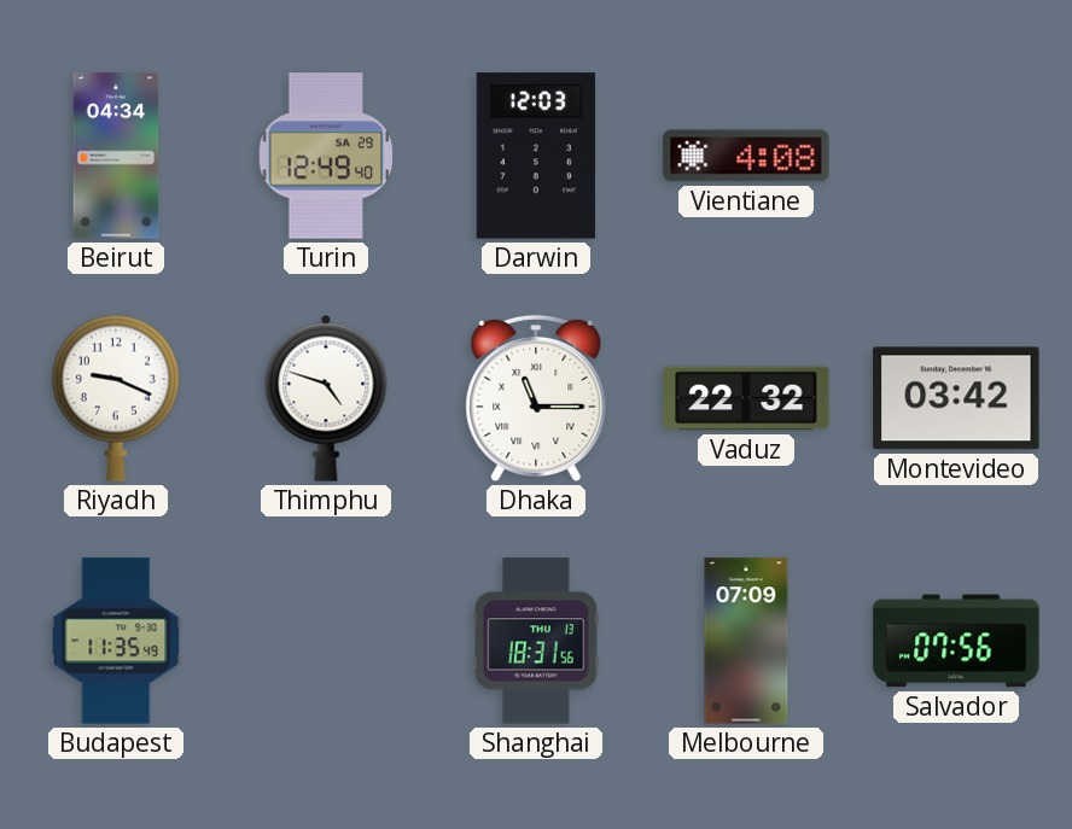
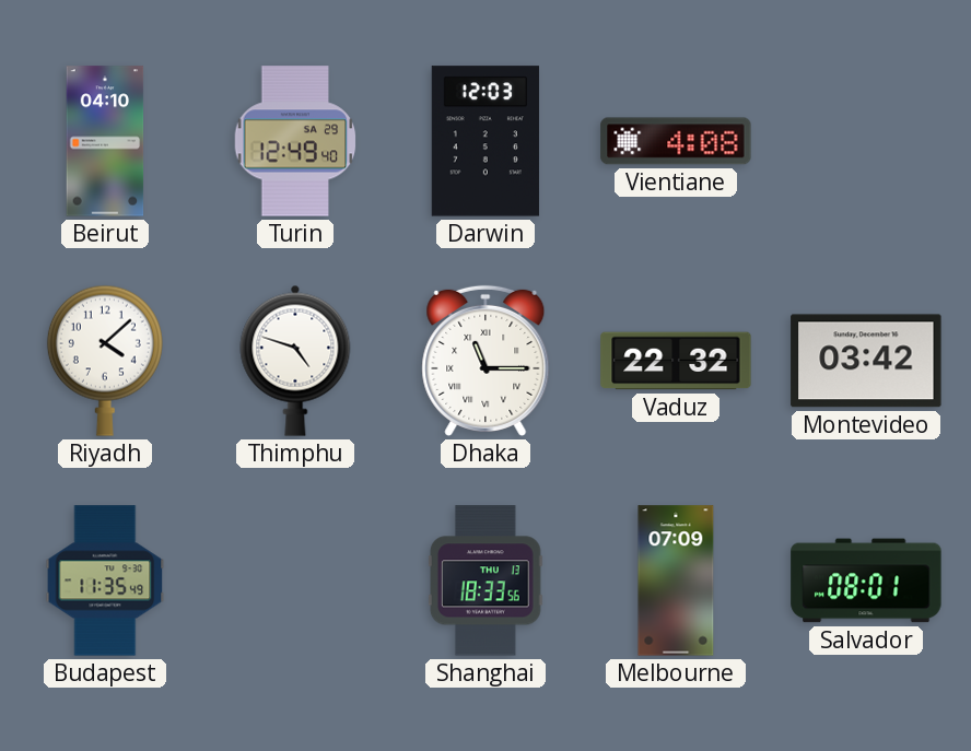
Beirut: 04:34 -> 04:10 (105, 141)
Riyadh: 9:19 -> 4:08 (105, 361)
Shanghai: 18:31 -> 18:33 (486, 580)
Salvador: 07:56 -> 08:01 (866, 580)
